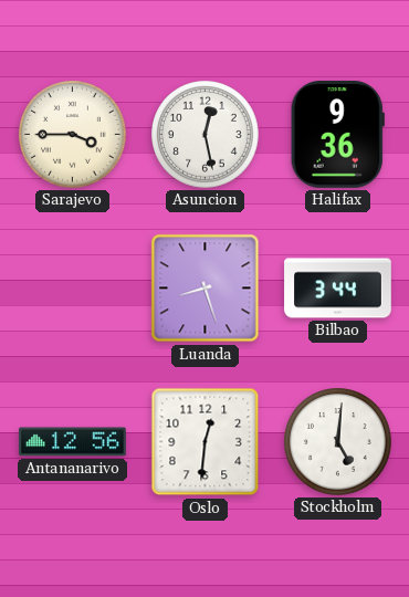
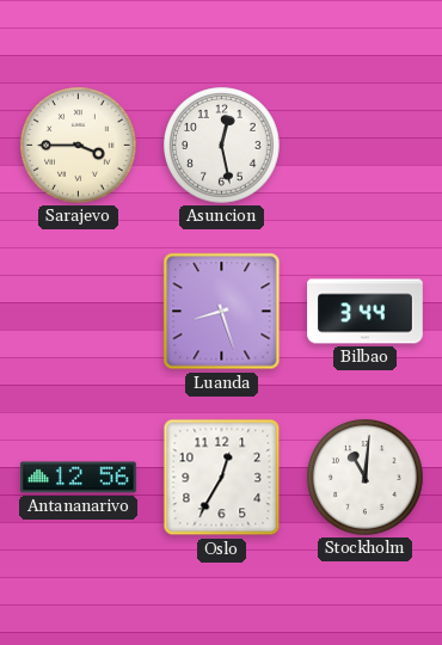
Halifax: 9:36 -> none (337, 135)
Oslo: 12:31 -> 12:35 (222, 478)
Stockholm: 5:01 -> 11:01 (366, 478)
